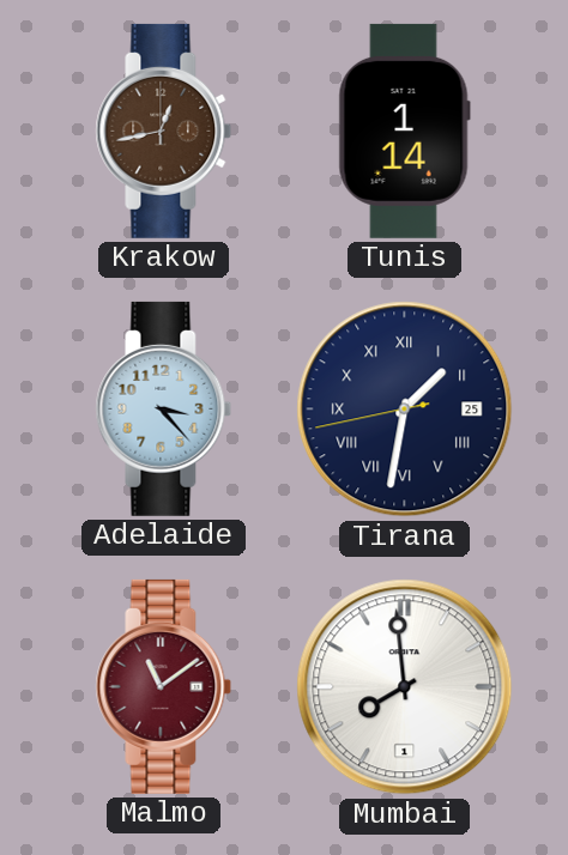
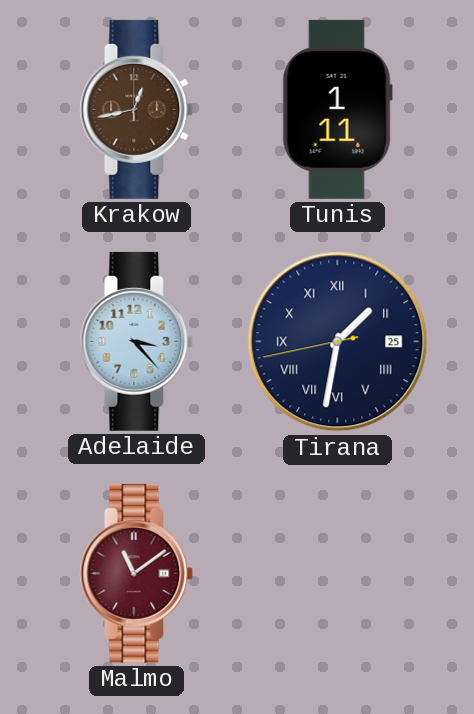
Tunis: 1:14 -> 1:11 (337, 109)
Mumbai: 7:59 -> none (405, 687)
